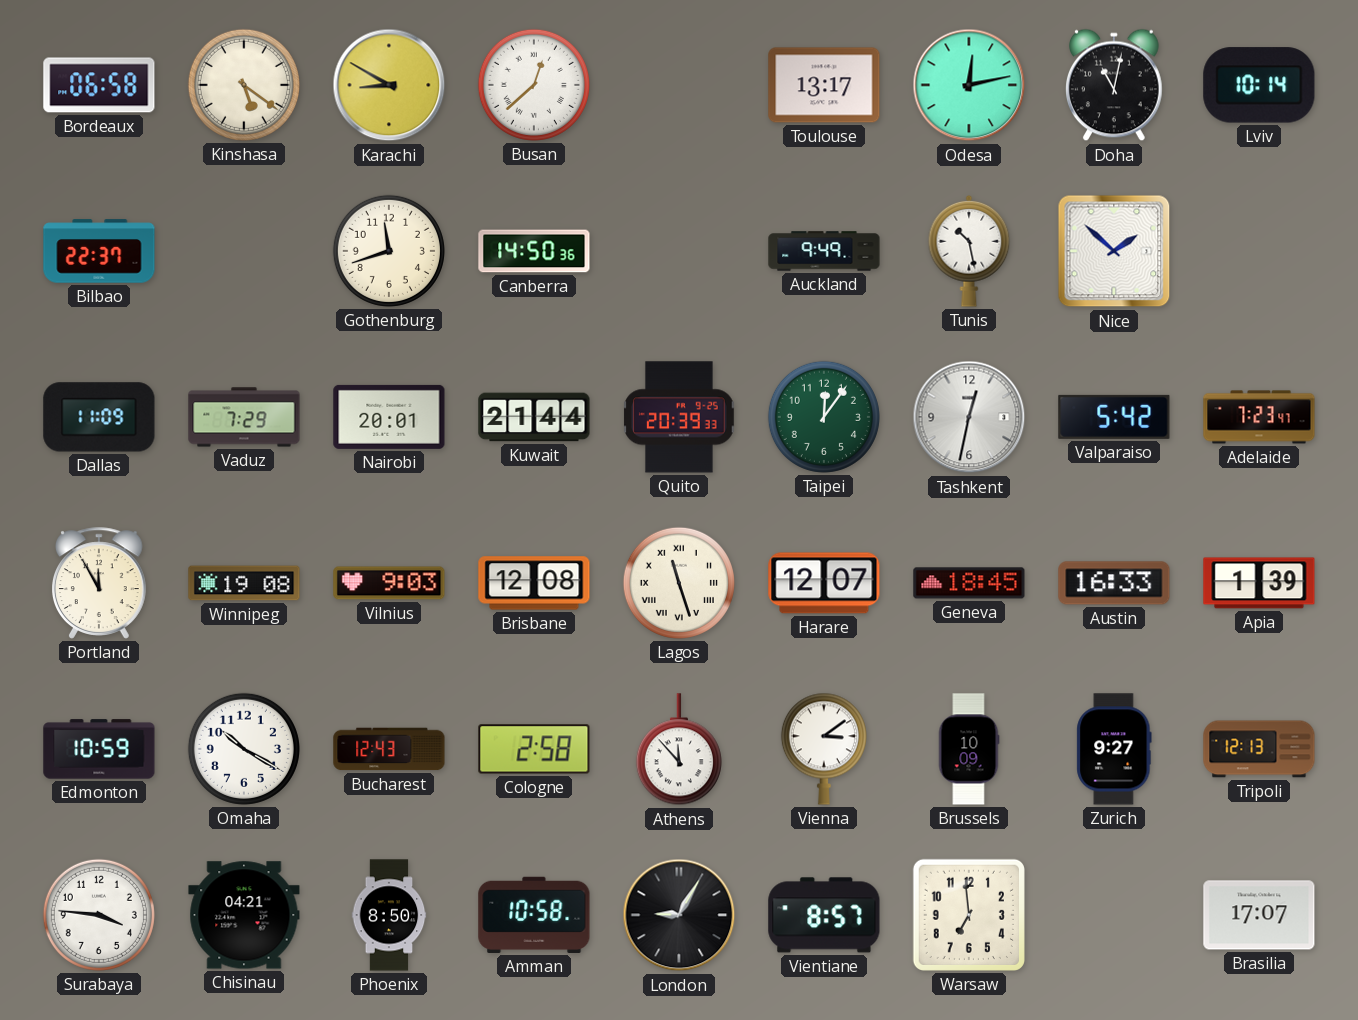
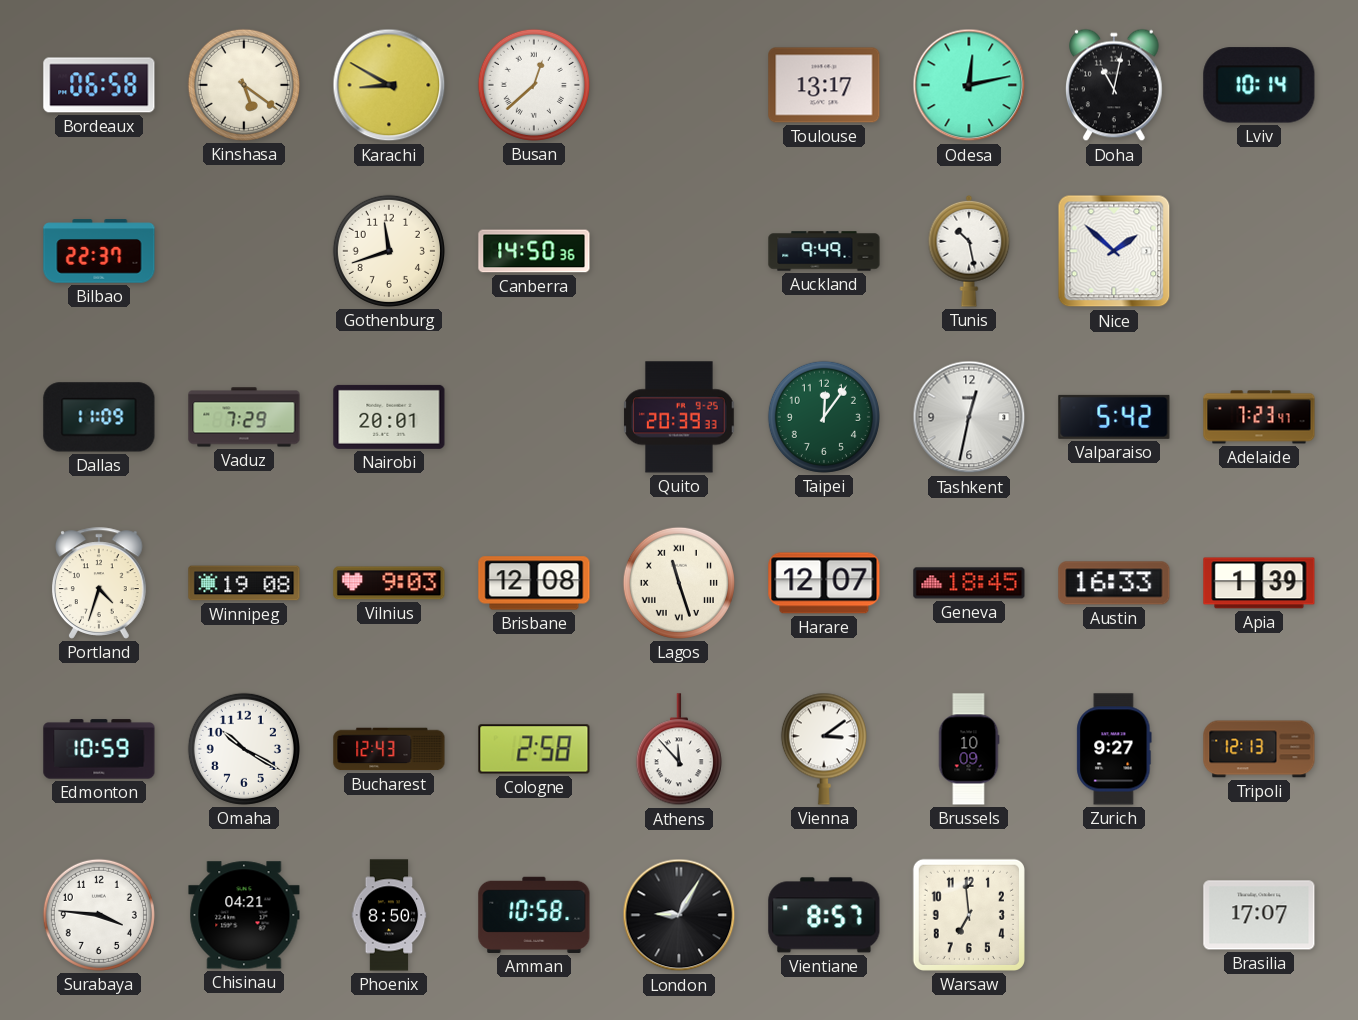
Kuwait: 21:44 -> none (534, 417)
Portland: 11:55 -> 4:33 (100, 583)
